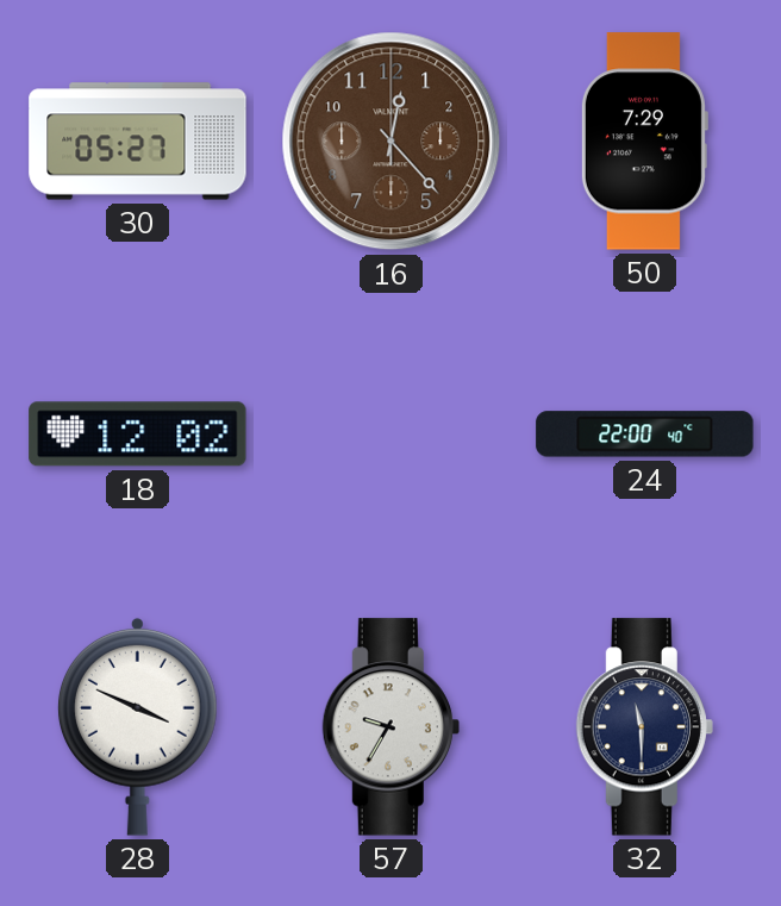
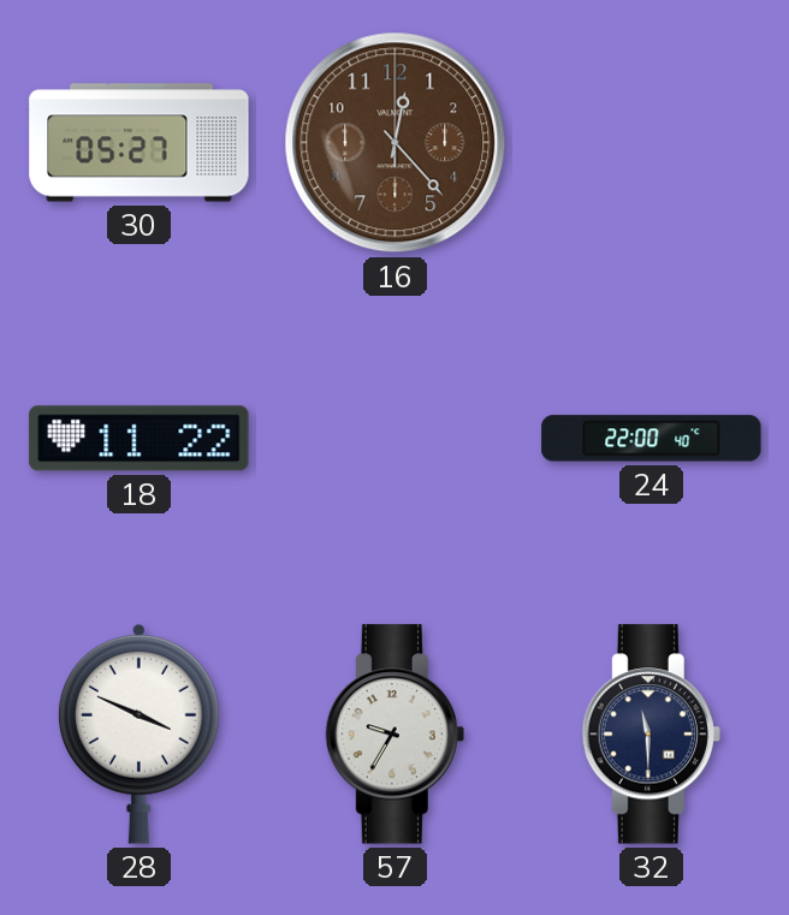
50: 7:29 -> none (644, 142)
18: 12:02 -> 11:22 (140, 439)
